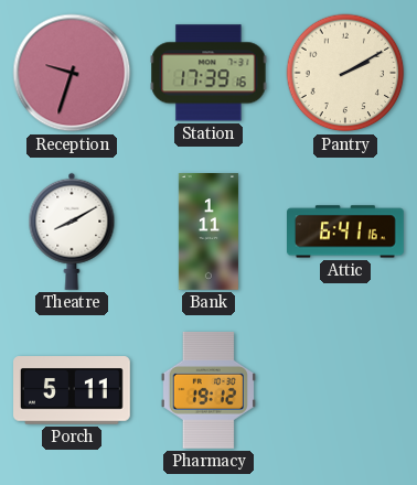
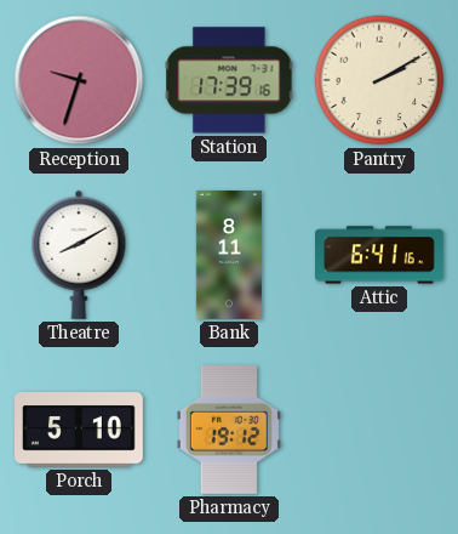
Bank: 1:11 -> 8:11 (229, 256)
Porch: 5:11 -> 5:10 (80, 430)
